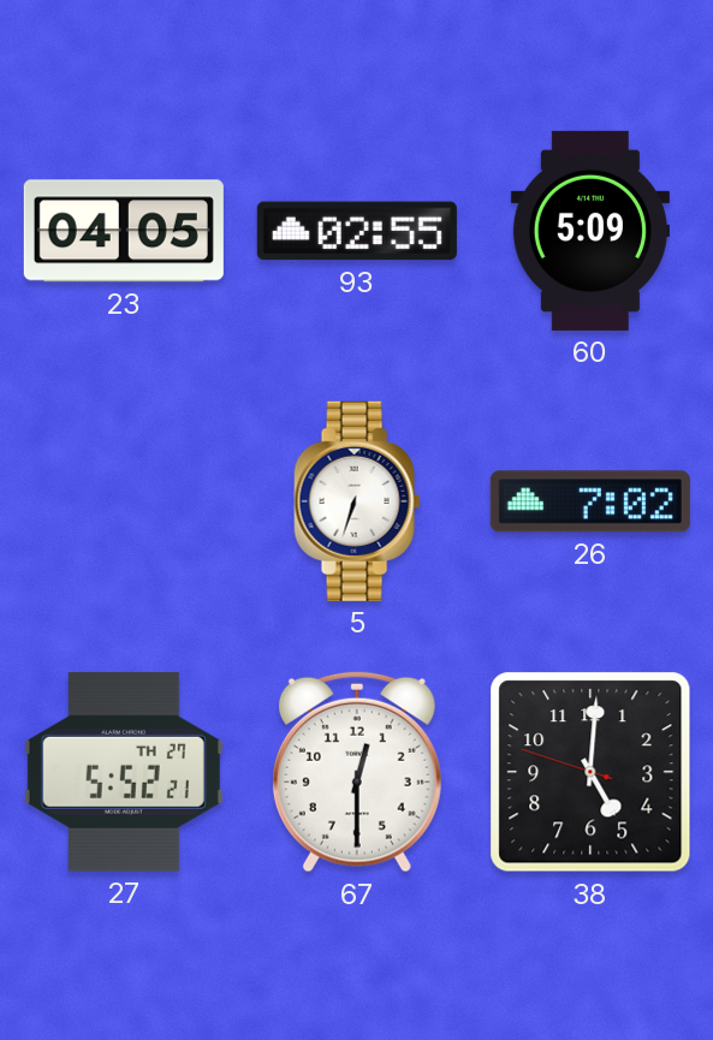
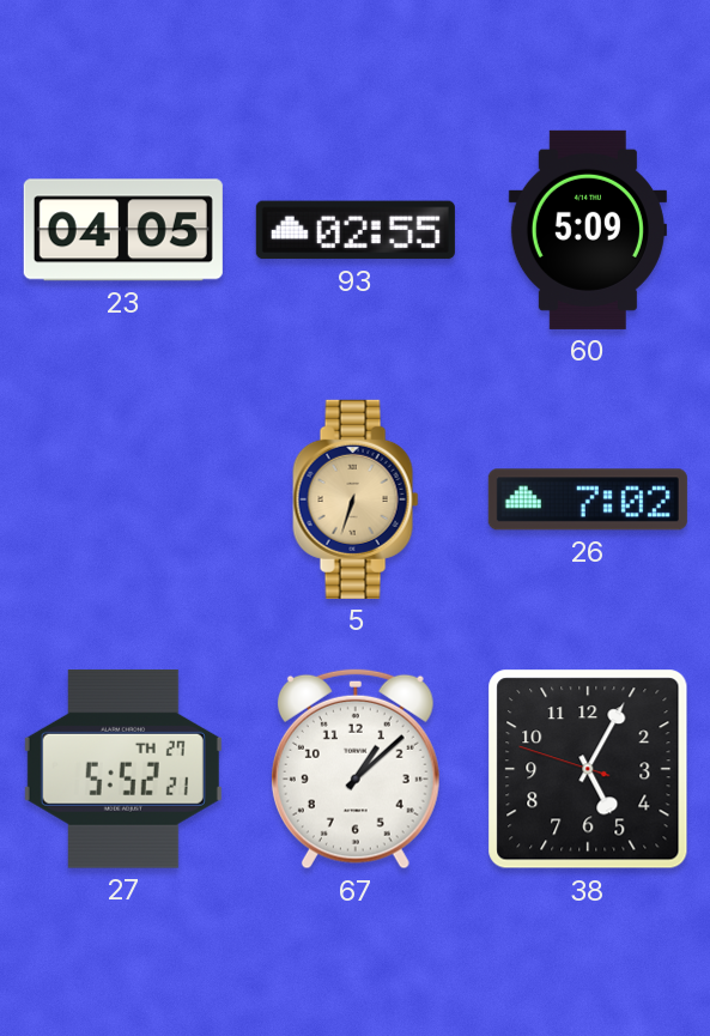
5 dial: white -> champagne (356, 499)
67: 12:30 -> 1:08 (356, 769)
38: 5:00 -> 5:04 (588, 769)
